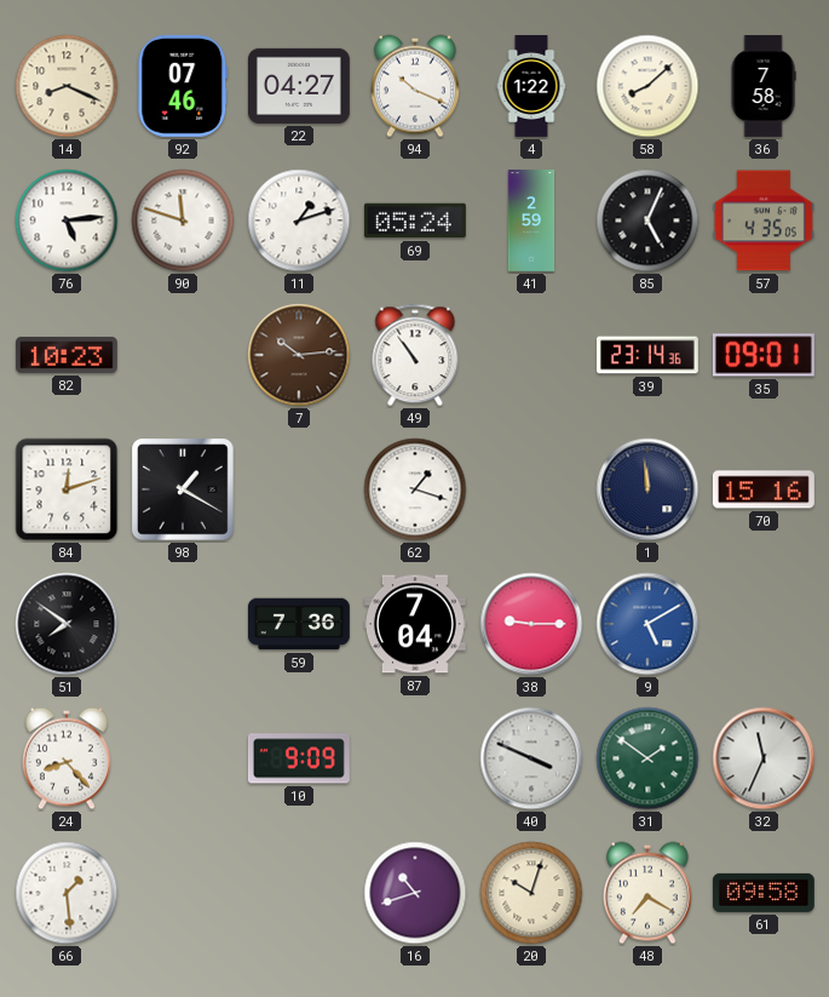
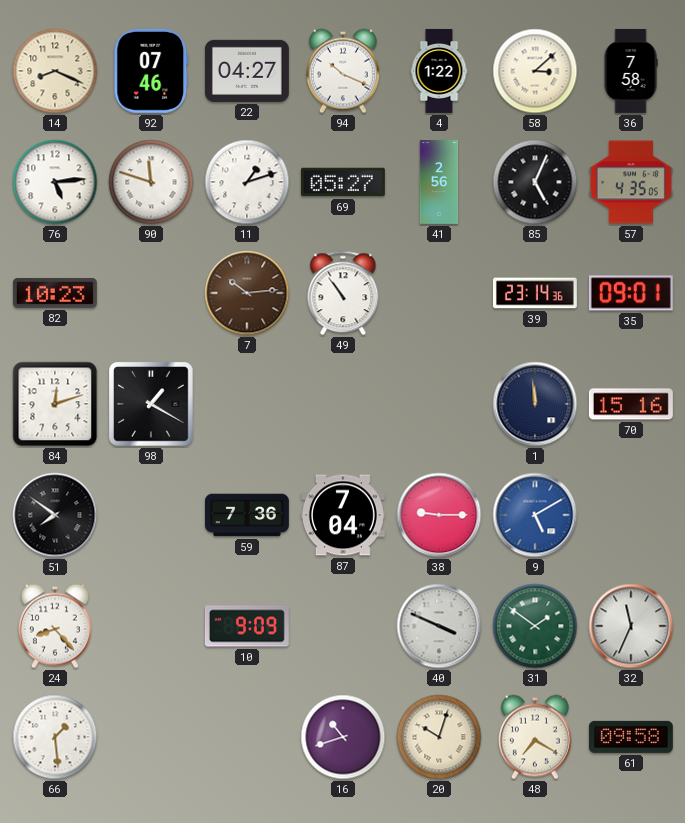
58: 8:08 -> 3:08 (535, 71)
69: 05:24 -> 05:27 (343, 182)
41: 2:59 -> 2:56 (439, 183)
62: 1:18 -> none (415, 489)
